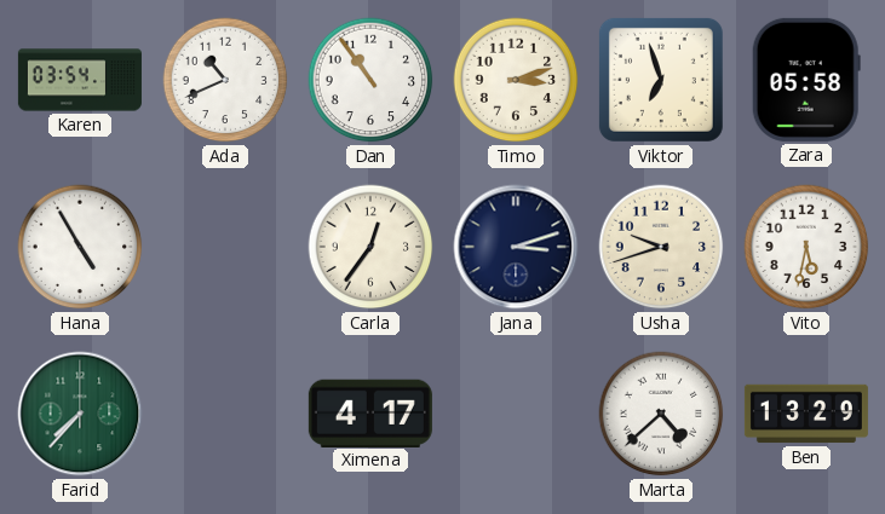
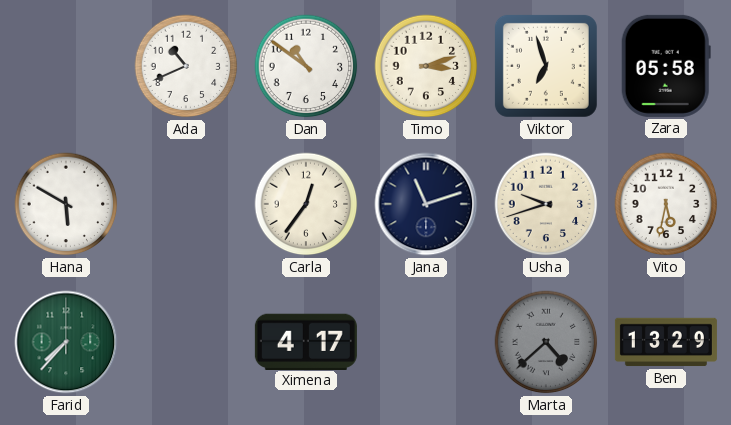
Karen: 03:54 -> none (80, 80)
Dan: 10:54 -> 10:51 (306, 66)
Hana: 4:55 -> 5:50 (66, 204)
Jana: 3:12 -> 11:12 (426, 204)
Marta dial: white -> grey (546, 342)
